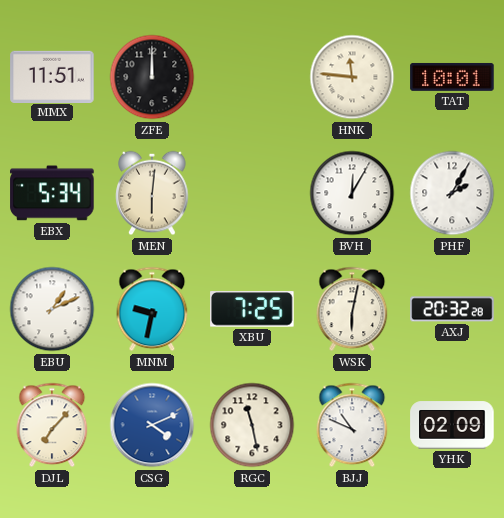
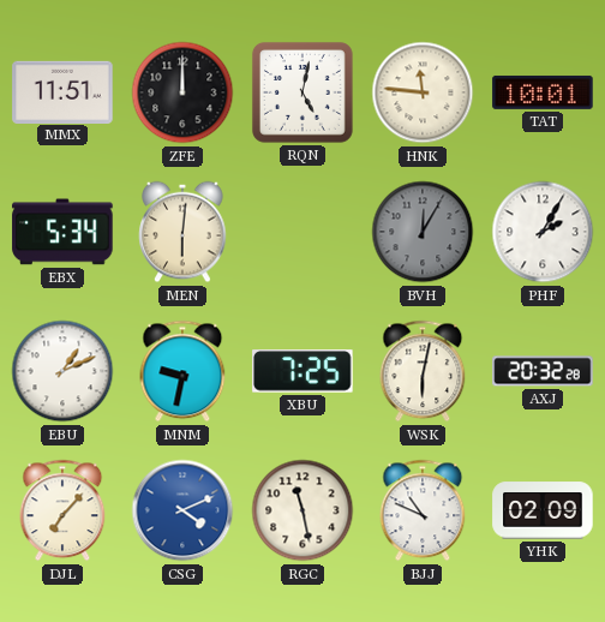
RQN: none -> 5:02 (302, 92)
BVH dial: white -> grey (423, 232)
